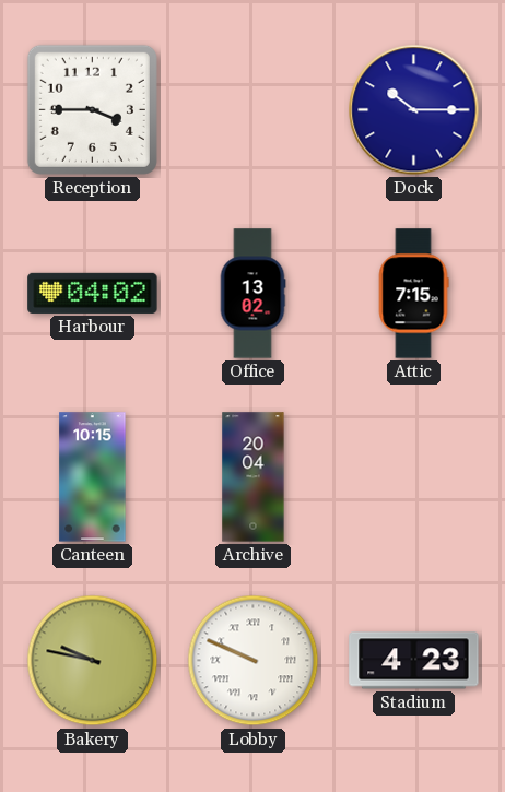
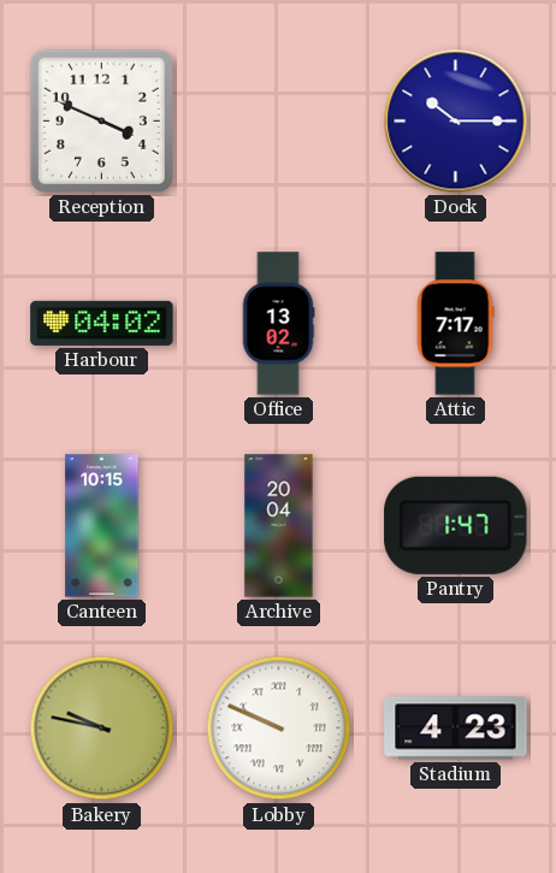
Reception: 3:45 -> 3:49 (101, 120)
Attic: 7:15 -> 7:17 (455, 324)
Pantry: none -> 1:47 (456, 525)
